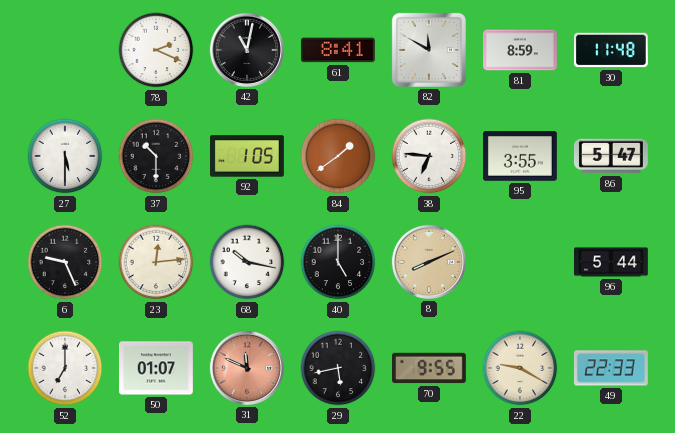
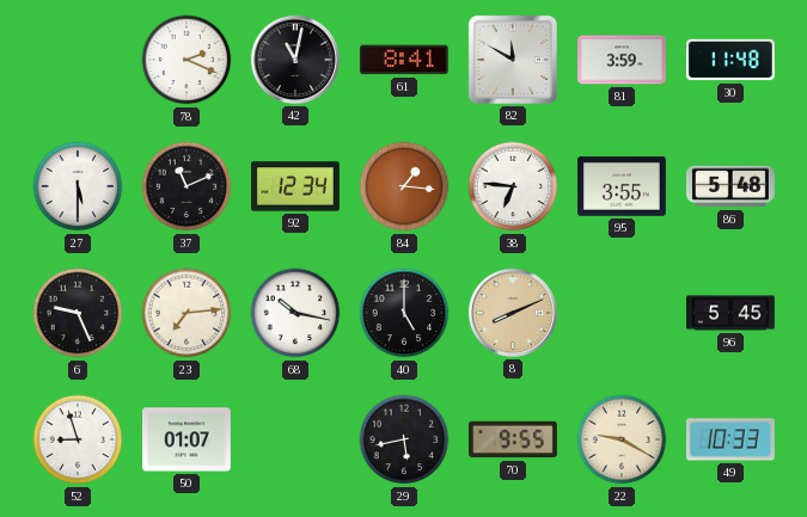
81: 8:59 -> 3:59 (623, 60)
37: 10:30 -> 11:11 (187, 186)
92: 1:05 -> 12:34 (296, 186)
84: 1:39 -> 1:16 (404, 186)
86: 5:47 -> 5:48 (730, 186)
23: 12:14 -> 7:14 (187, 313)
96: 5:44 -> 5:45 (732, 313)
52: 7:00 -> 8:57 (78, 439)
31: 11:49 -> none (247, 368)
49: 22:33 -> 10:33 (730, 439)
